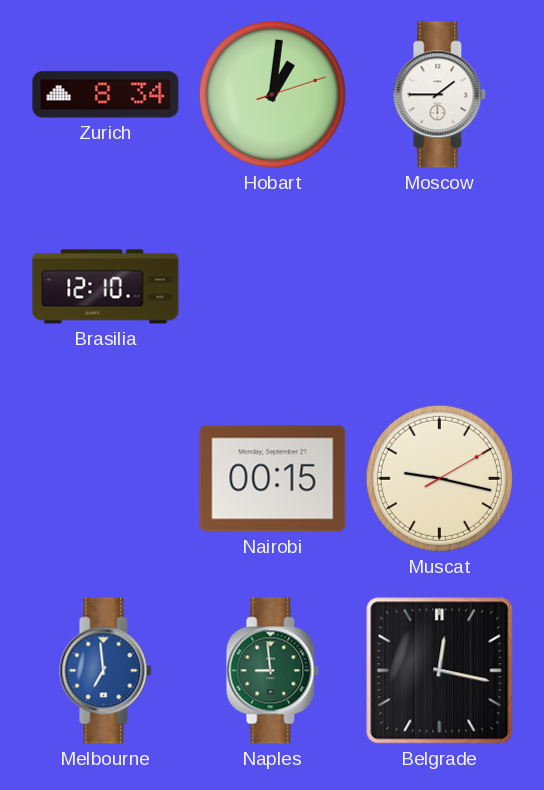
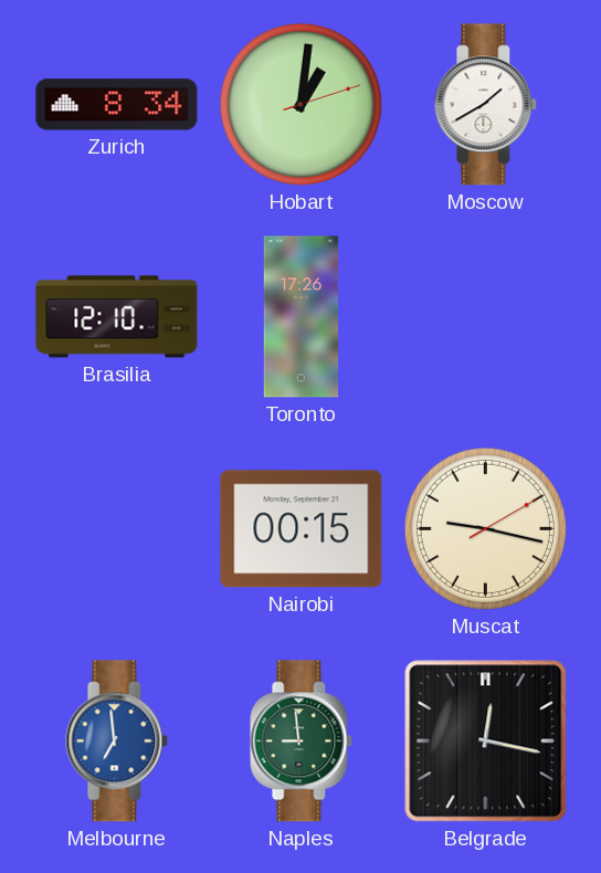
Moscow: 1:45 -> 1:40 (486, 105)
Toronto: none -> 17:26 (302, 317)
